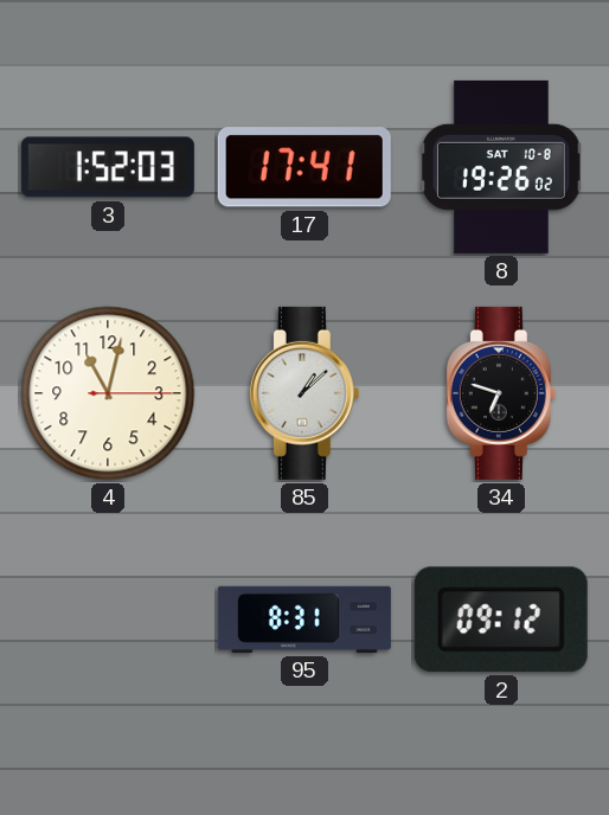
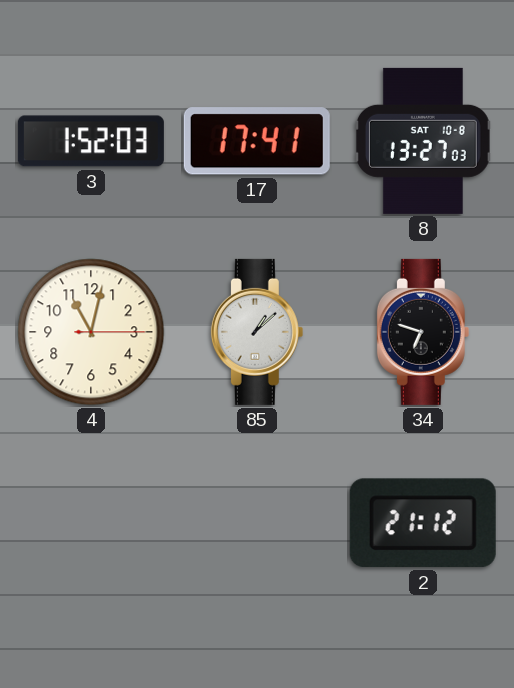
8: 19:26 -> 13:27 (423, 141)
95: 8:31 -> none (304, 620)
2: 09:12 -> 21:12 (423, 523)
